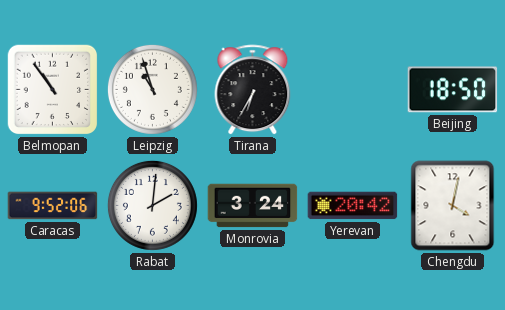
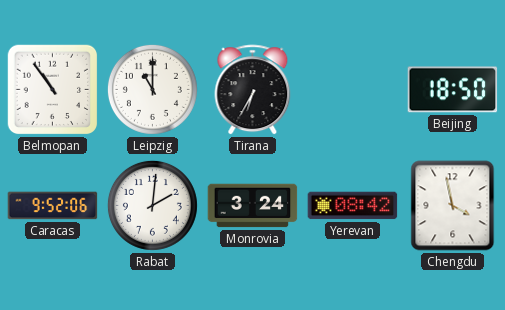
Leipzig: 10:57 -> 11:00 (152, 89)
Yerevan: 20:42 -> 08:42 (353, 206)
Chengdu: 4:02 -> 3:58 (453, 206)
